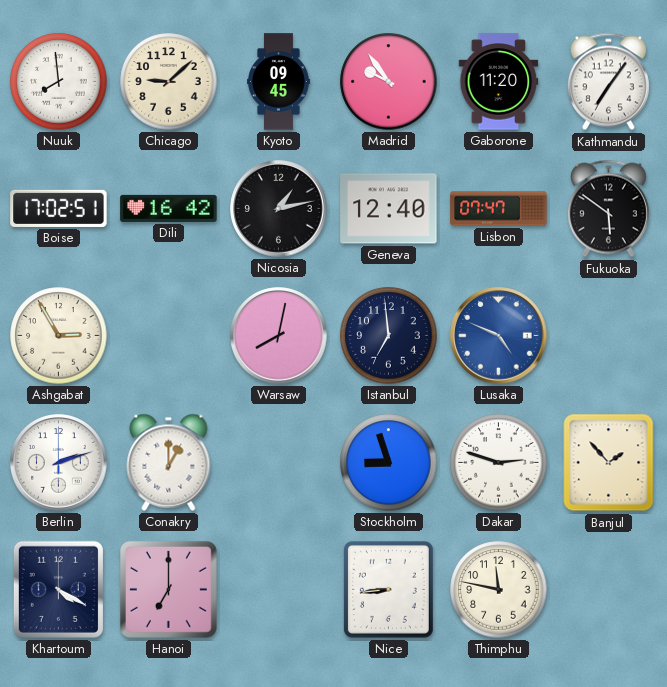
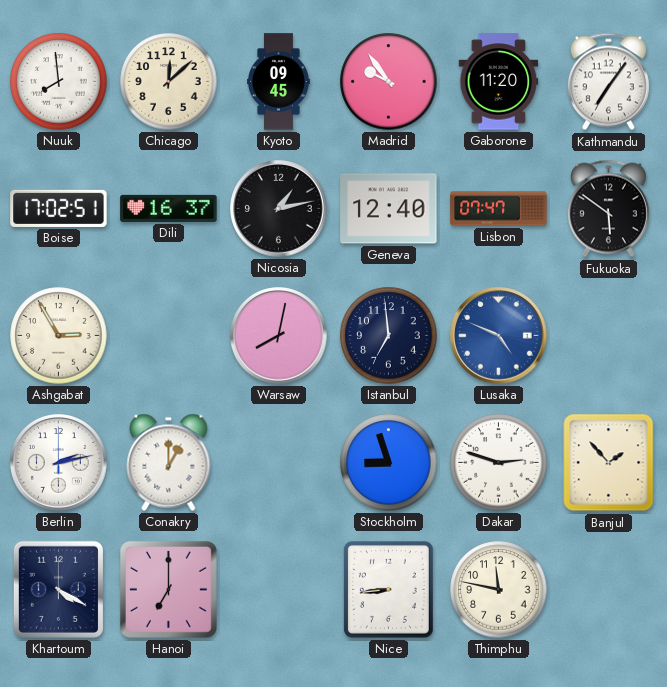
Chicago: 9:08 -> 12:08 (169, 82)
Dili: 16:42 -> 16:37 (169, 208)
Berlin: 2:12 -> 2:13 (59, 463)
